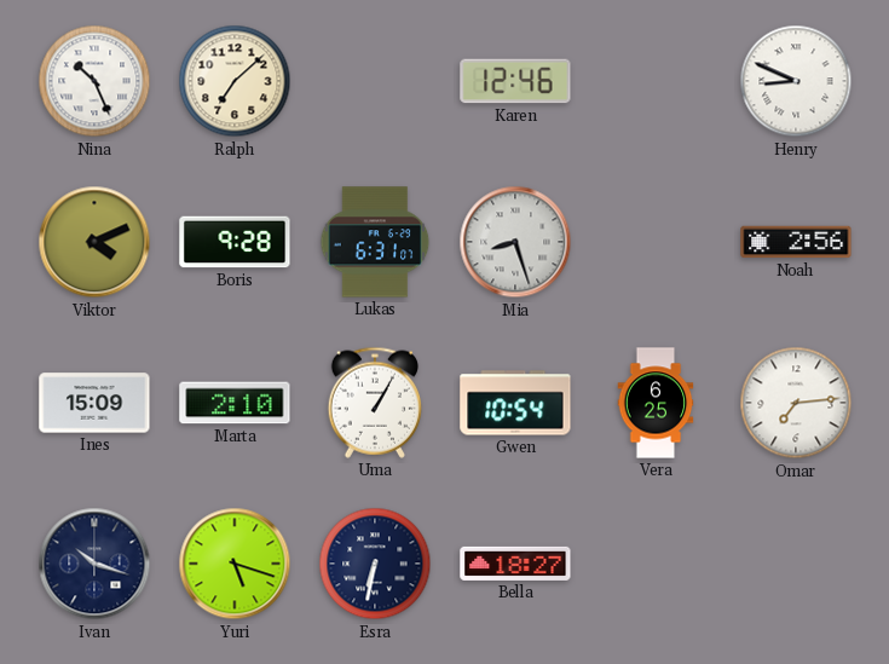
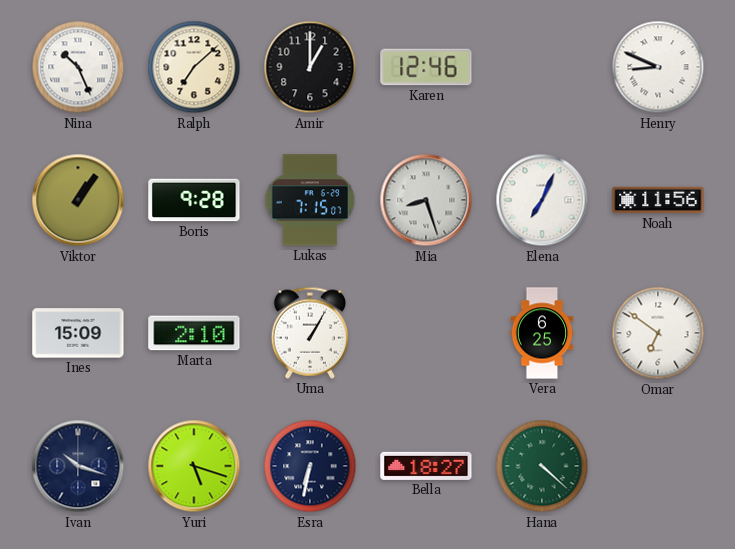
Amir: none -> 1:00 (310, 67)
Viktor: 4:11 -> 1:06 (78, 200)
Lukas: 6:31 -> 7:15 (310, 200)
Elena: none -> 7:04 (542, 200)
Noah: 2:56 -> 11:56 (658, 200)
Gwen: 10:54 -> none (515, 403)
Omar: 7:14 -> 6:51 (658, 333)
Hana: none -> 4:22 (542, 466)
